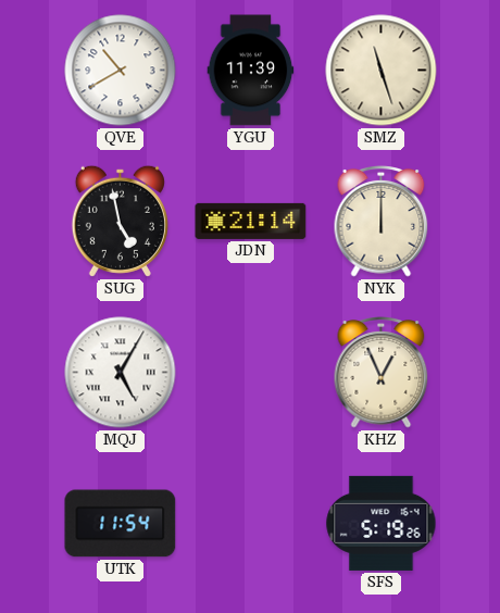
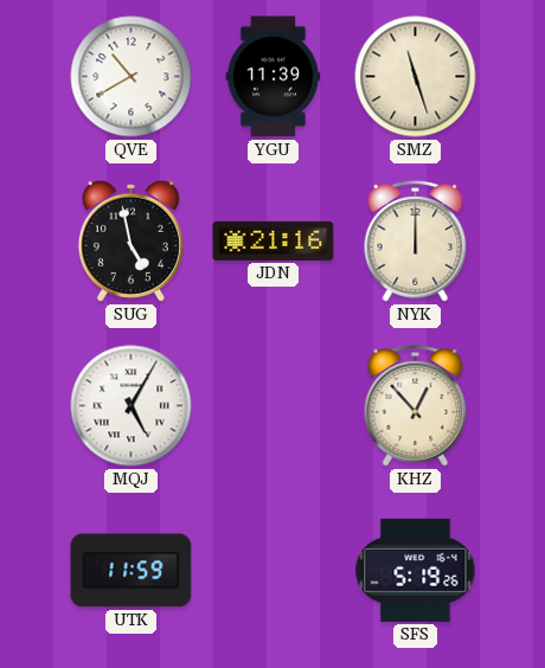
JDN: 21:14 -> 21:16 (274, 240)
KHZ: 12:56 -> 12:53 (416, 406)
UTK: 11:54 -> 11:59 (132, 571)
